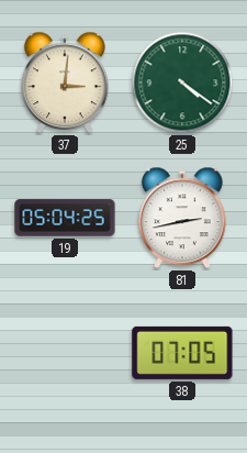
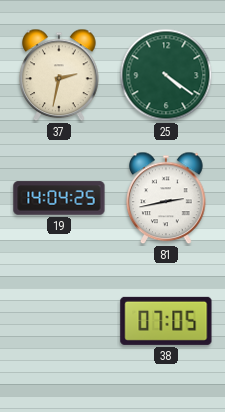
37: 3:01 -> 2:32 (59, 75)
19: 05:04 -> 14:04 (59, 198)
